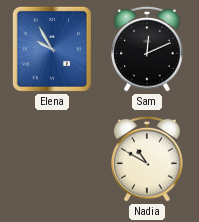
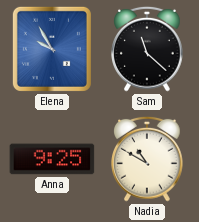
Sam: 12:11 -> 11:22 (147, 49)
Anna: none -> 9:25 (52, 159)
